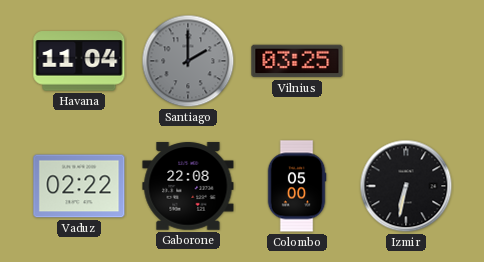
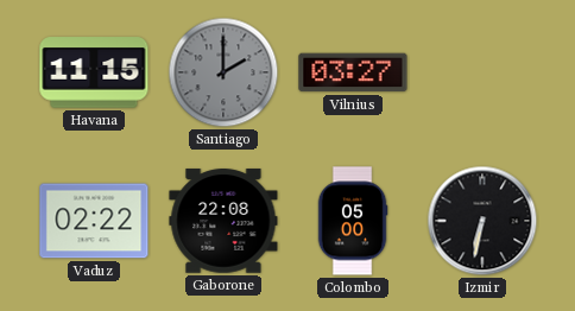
Havana: 11:04 -> 11:15 (94, 72)
Vilnius: 03:25 -> 03:27 (353, 72)
